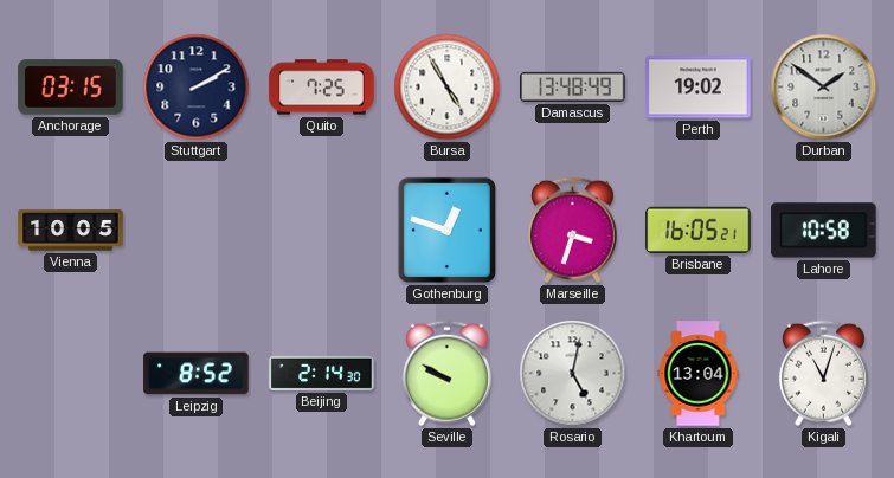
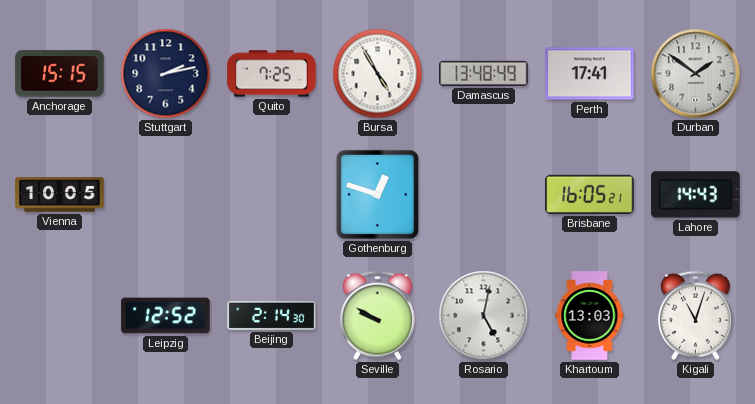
Anchorage: 03:15 -> 15:15 (60, 74)
Stuttgart: 2:10 -> 2:13 (166, 74)
Perth: 19:02 -> 17:41 (590, 74)
Marseille: 3:33 -> none (572, 231)
Lahore: 10:58 -> 14:43 (696, 195)
Leipzig: 8:52 -> 12:52 (166, 316)
Khartoum: 13:04 -> 13:03 (590, 316)
